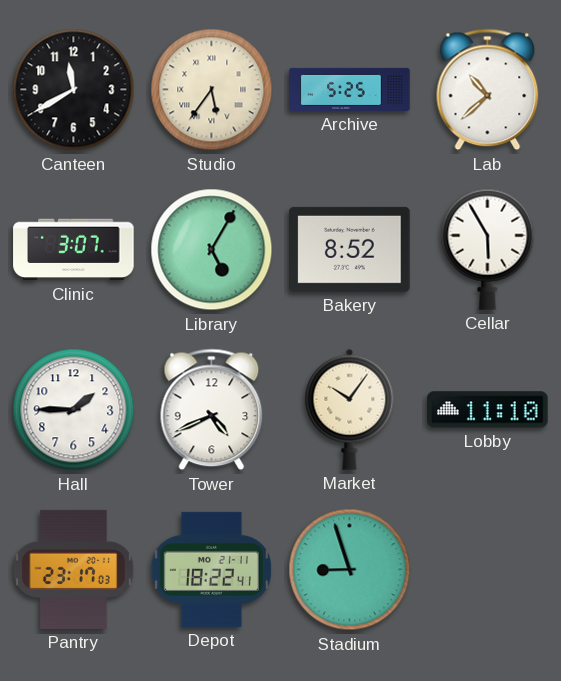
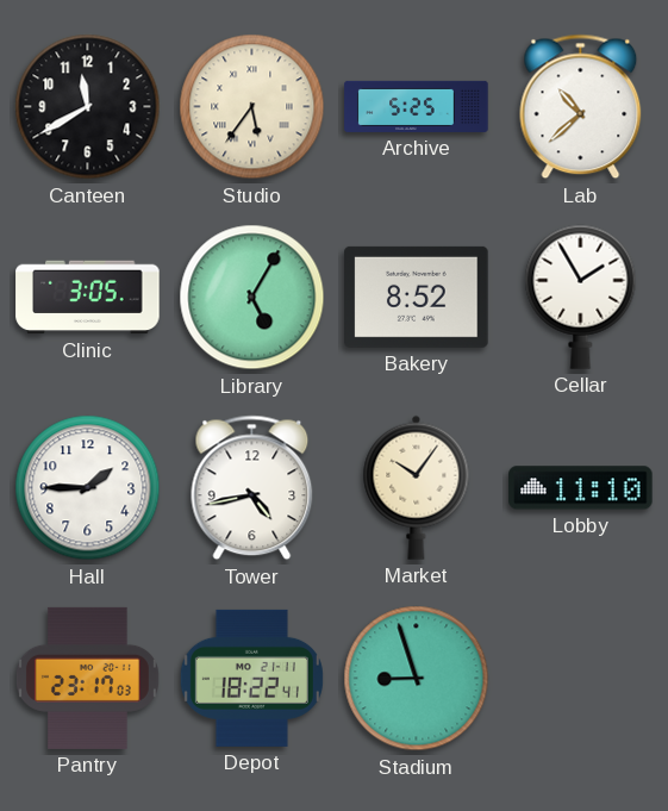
Clinic: 3:07 -> 3:05 (88, 298)
Cellar: 5:55 -> 1:55 (581, 297)
Tower: 4:41 -> 4:43 (252, 488)
